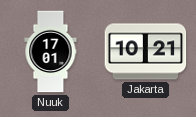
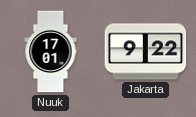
Jakarta: 10:21 -> 9:22 (146, 52)
